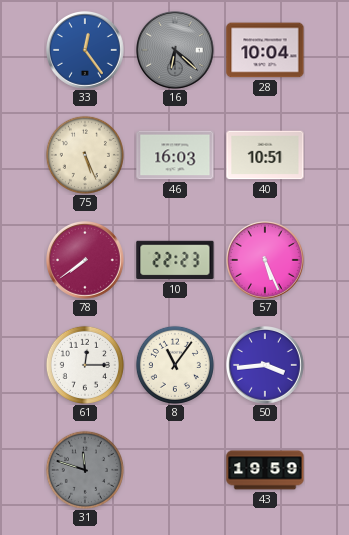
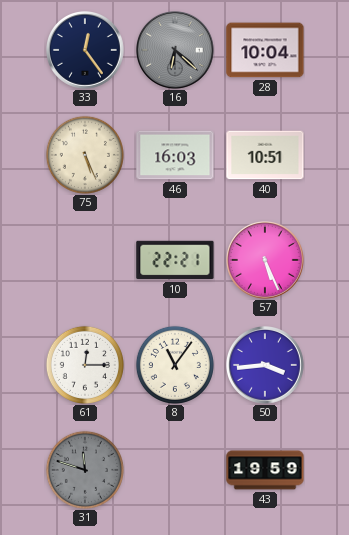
33 dial: blue -> navy (86, 51)
78: 7:39 -> none (86, 261)
10: 22:23 -> 22:21 (175, 260)
